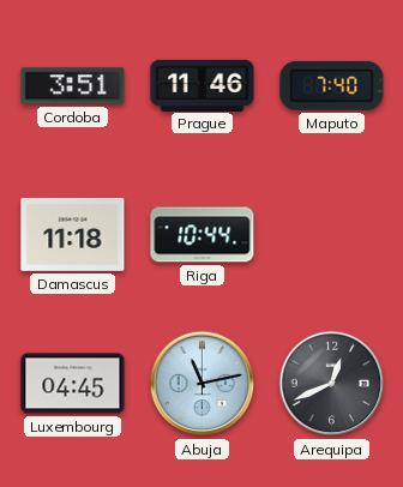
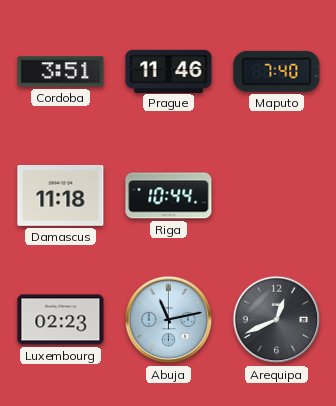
Luxembourg: 04:45 -> 02:23 (61, 320)
